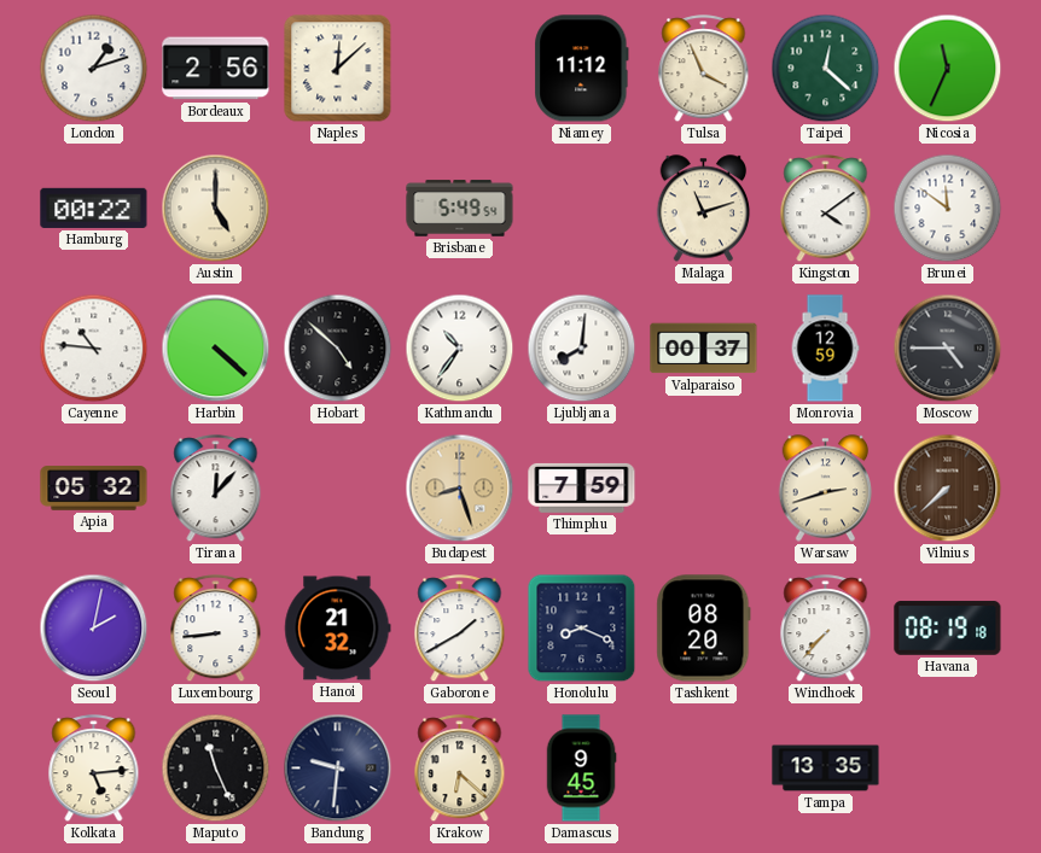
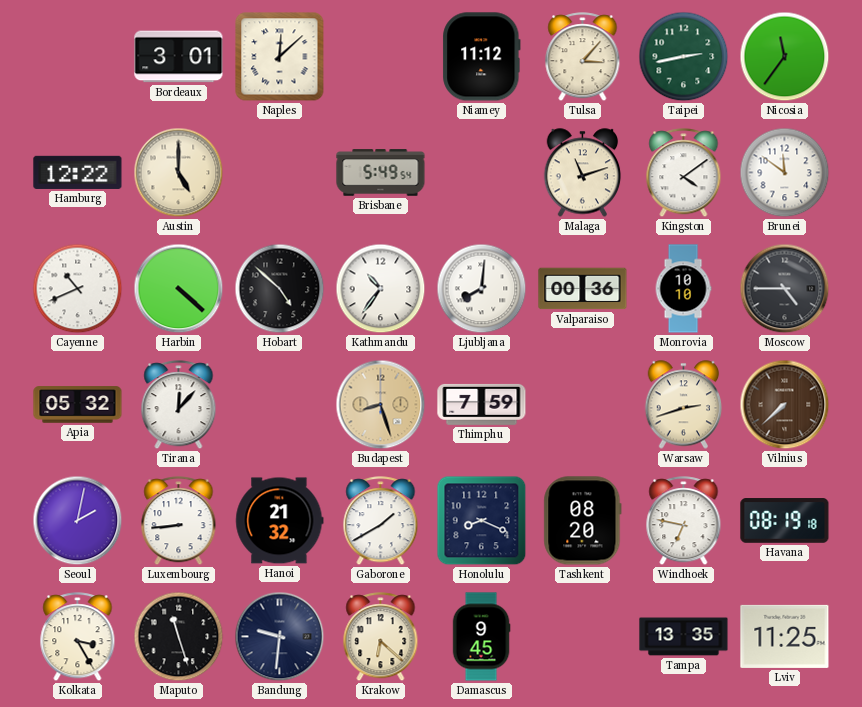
London: 1:12 -> none (94, 69)
Bordeaux: 2:56 -> 3:01 (179, 57)
Tulsa: 3:56 -> 3:07 (583, 57)
Taipei: 12:22 -> 2:43 (684, 57)
Nicosia: 11:34 -> 11:36 (785, 57)
Hamburg: 00:22 -> 12:22 (78, 172)
Cayenne: 10:46 -> 10:41 (78, 289)
Valparaiso: 00:37 -> 00:36 (583, 289)
Monrovia: 12:59 -> 10:10 (683, 289)
Windhoek: 7:37 -> 6:47 (684, 521)
Kolkata: 5:14 -> 3:25 (78, 637)
Maputo: 11:26 -> 11:27 (179, 637)
Lviv: none -> 11:25 (785, 636)
